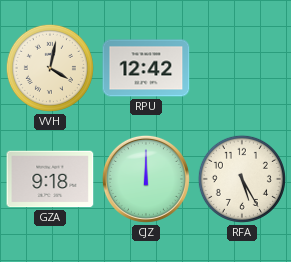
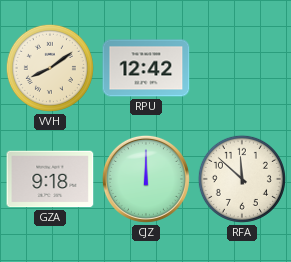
VVH: 4:02 -> 8:09 (50, 68)
RFA: 5:25 -> 11:52 (242, 179)
